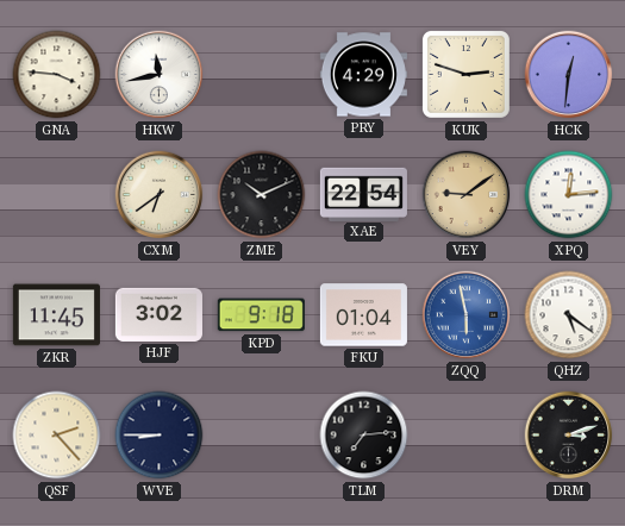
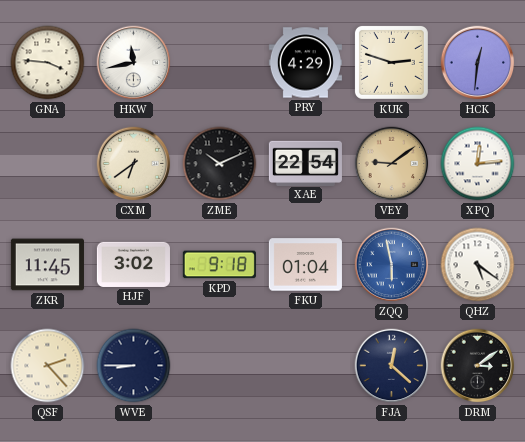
TLM: 7:14 -> none (364, 436)
FJA: none -> 12:22 (392, 366)
DRM: 3:12 -> 3:09 (478, 366)
